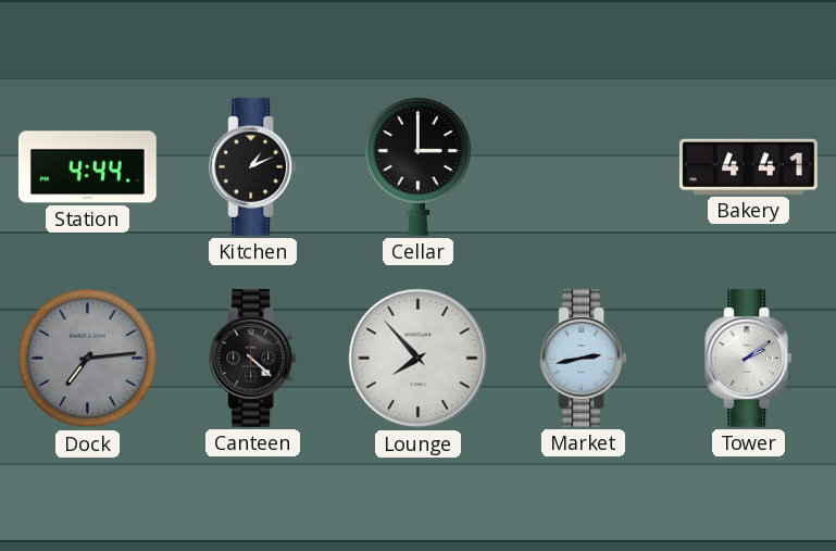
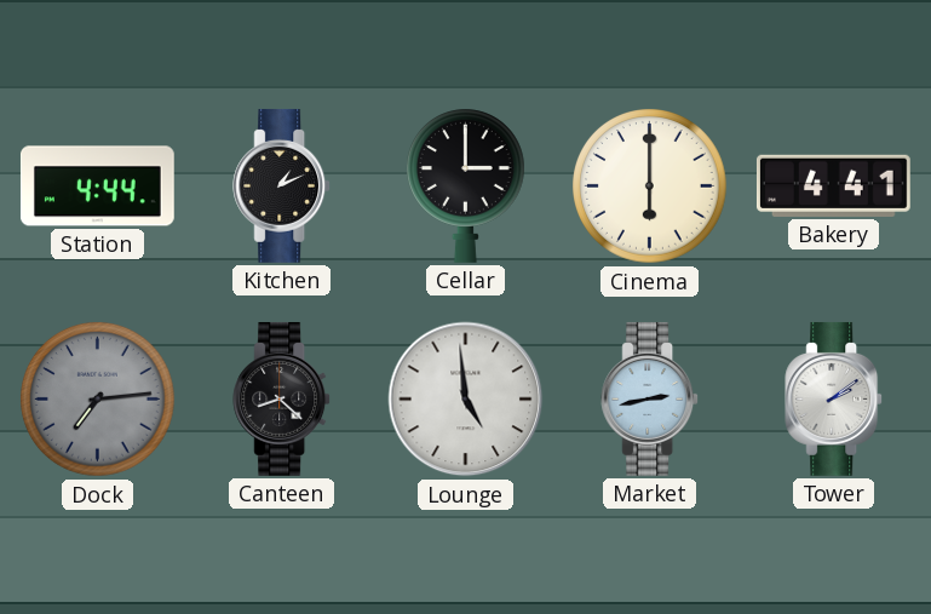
Cinema: none -> 6:00 (650, 187)
Canteen: 4:22 -> 8:22 (282, 398)
Lounge: 7:53 -> 4:59 (466, 400)
